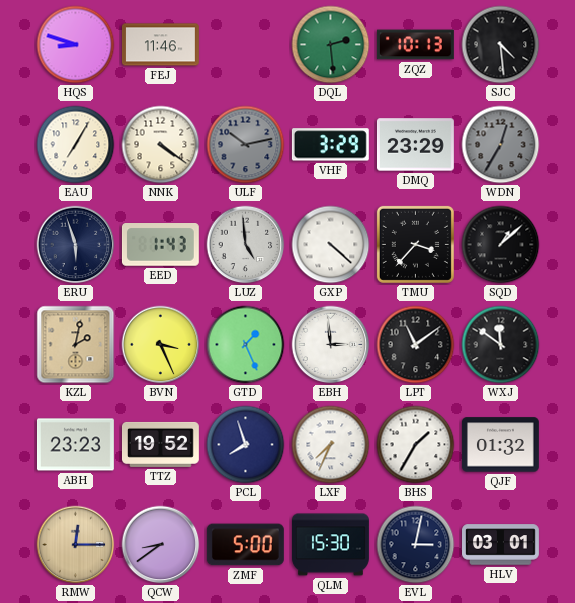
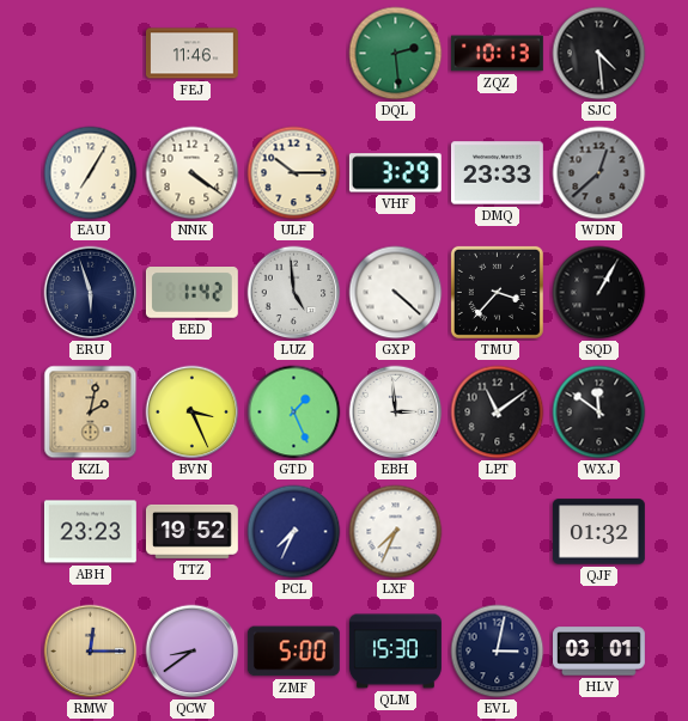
HQS: 8:48 -> none (76, 45)
ULF: 10:13 -> 10:15 (294, 173)
ULF dial: grey -> cream (294, 173)
DMQ: 23:29 -> 23:33 (497, 173)
WDN: 12:35 -> 12:38 (599, 173)
EED: 1:43 -> 1:42 (191, 293)
SQD: 1:08 -> 1:05 (599, 293)
PCL: 7:57 -> 7:34 (294, 532)
BHS: 1:35 -> none (416, 445)
